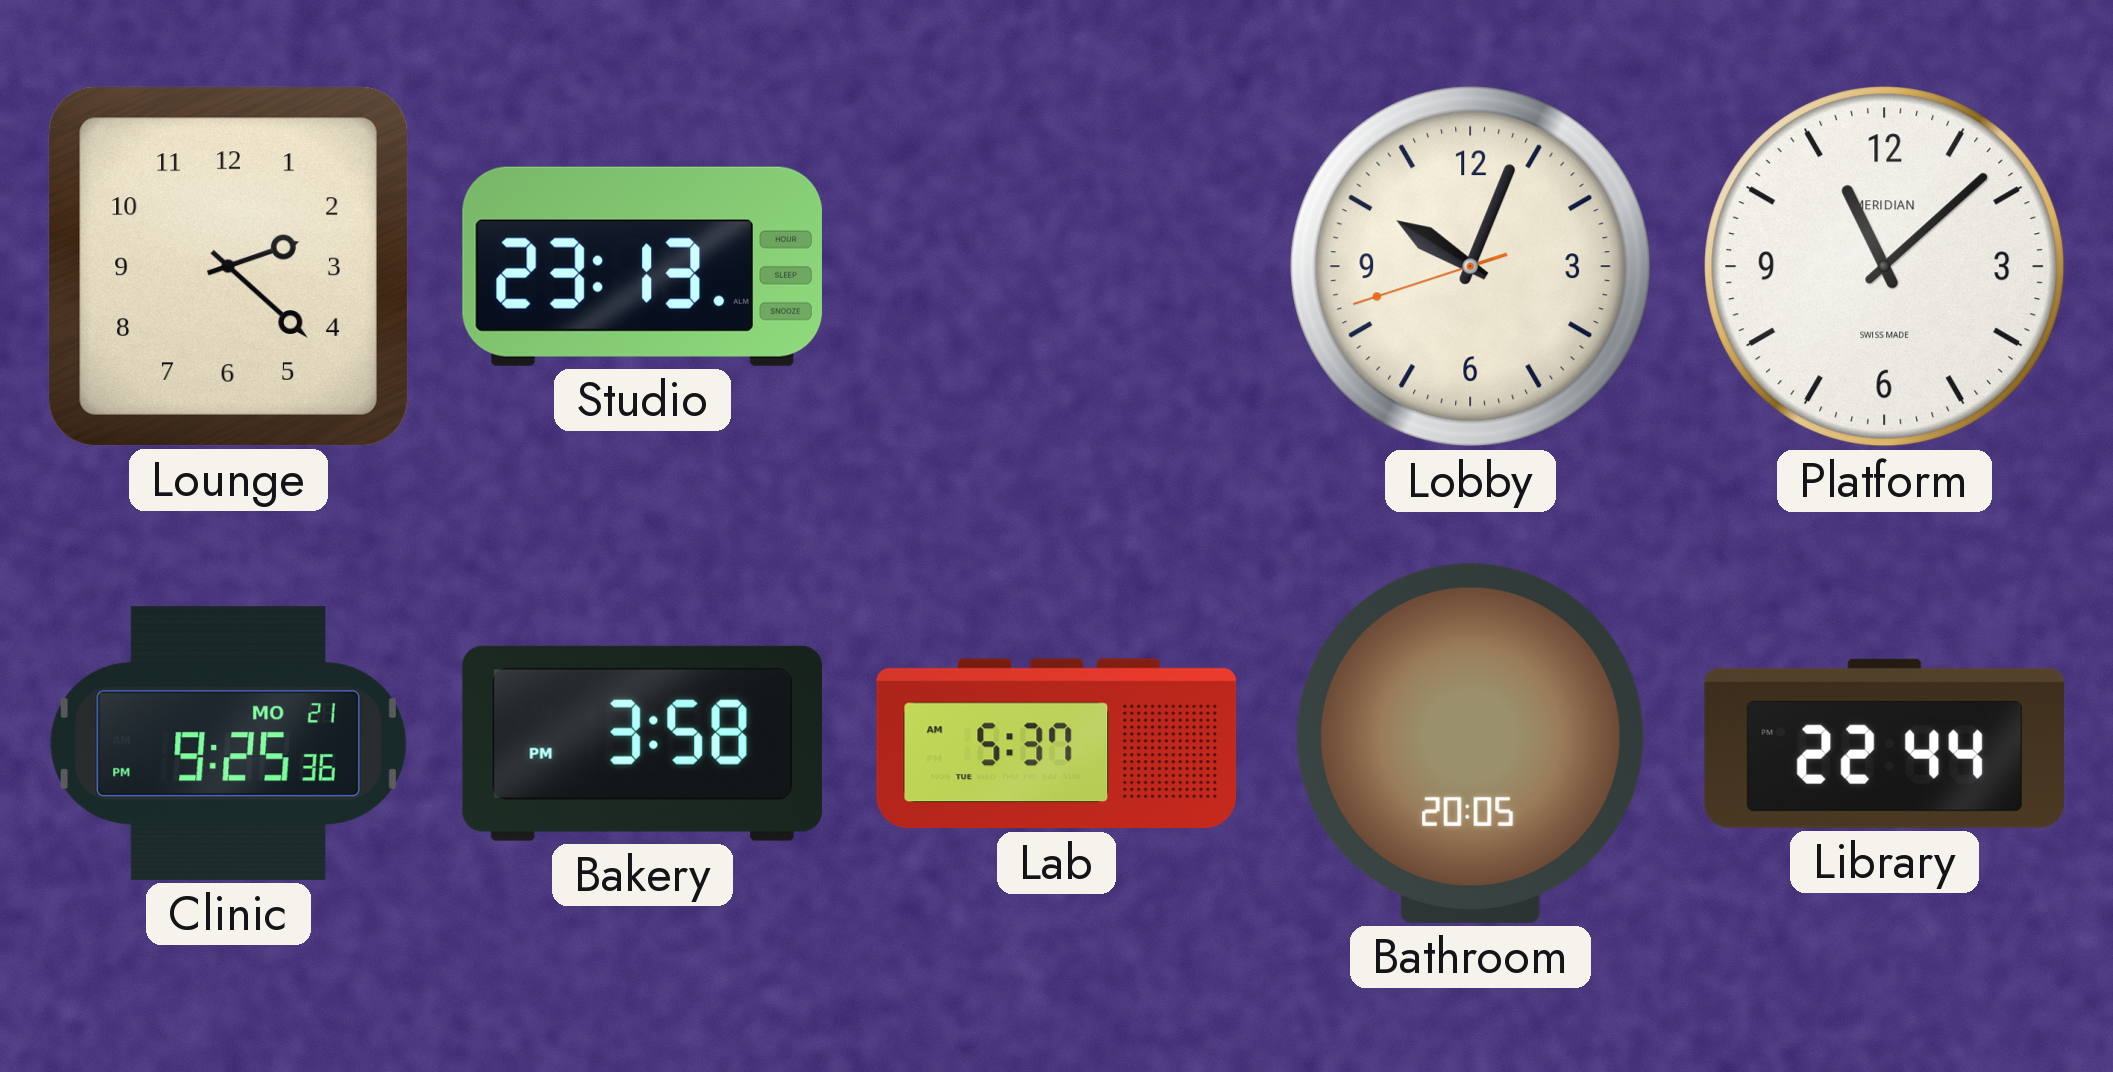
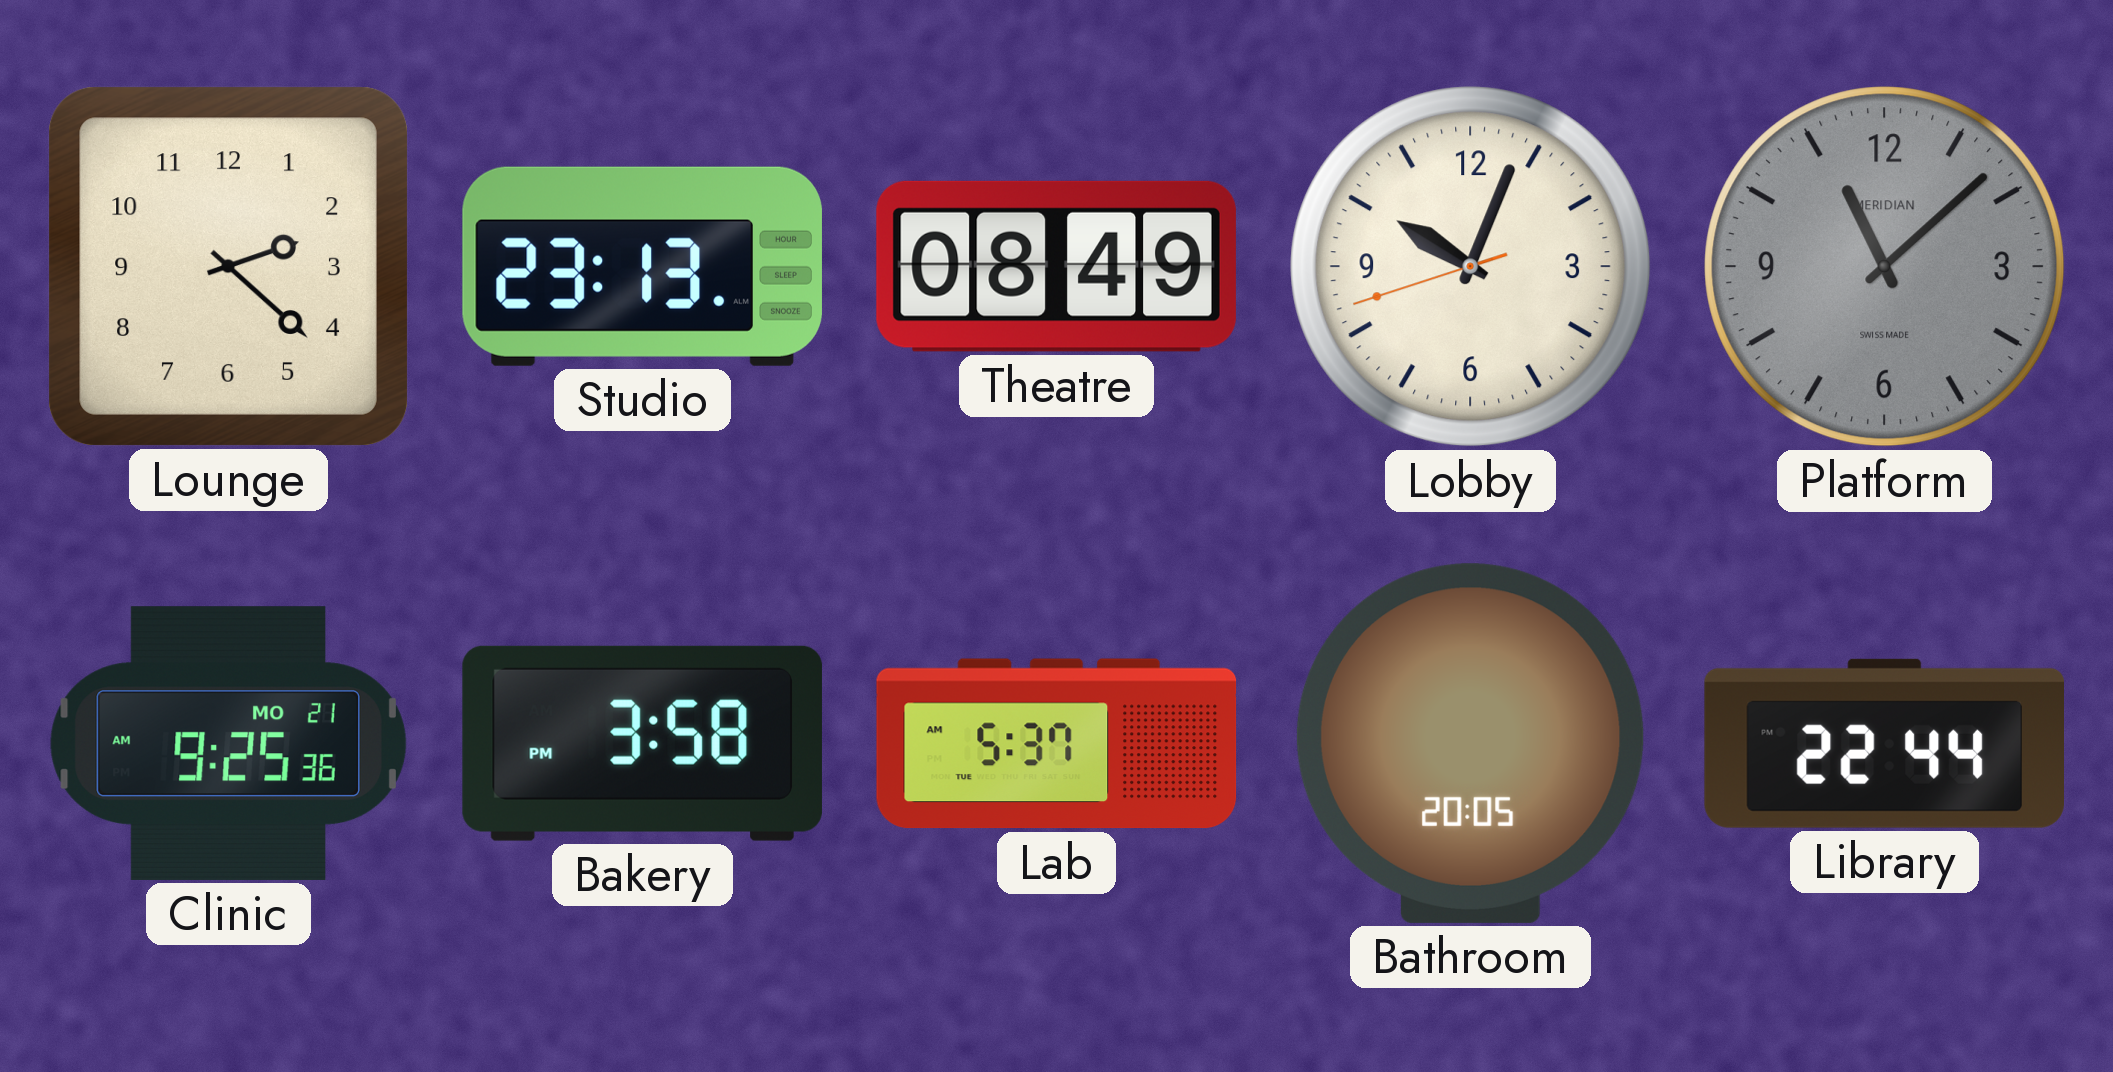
Theatre: none -> 08:49 (1056, 266)
Platform dial: white -> grey (1885, 267)
Clinic: 9:25:36 PM -> 9:25:36 AM (228, 743)
